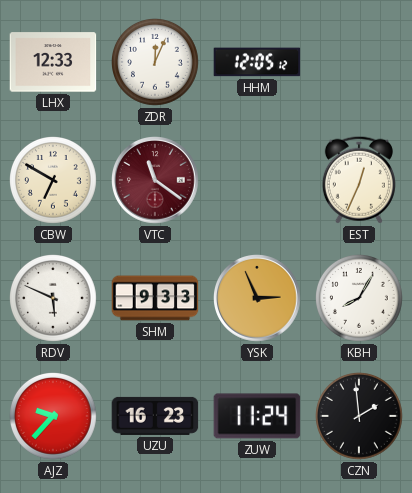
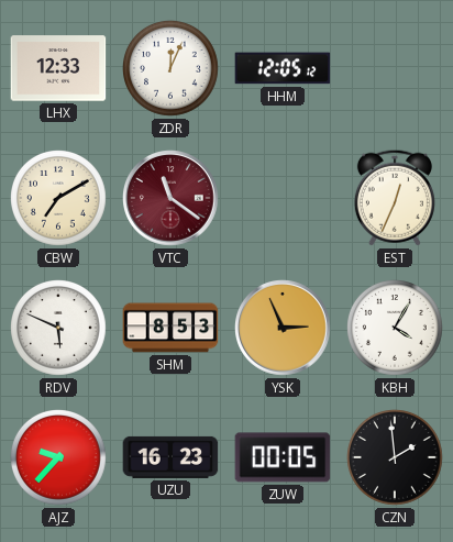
CBW: 6:50 -> 7:10 (59, 199)
SHM: 9:33 -> 8:53 (170, 328)
KBH: 8:05 -> 4:05 (396, 329)
ZUW: 11:24 -> 00:05 (283, 457)
